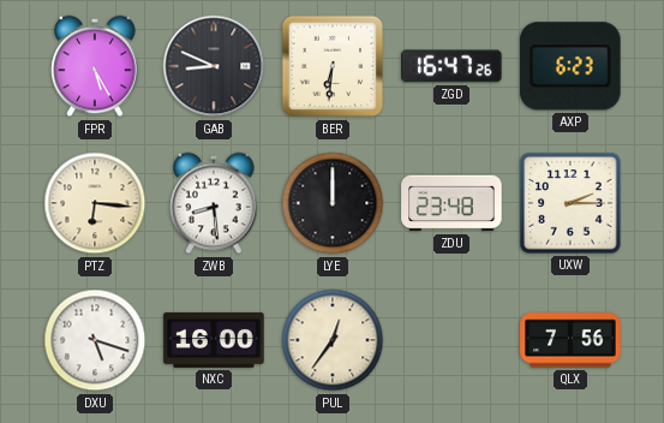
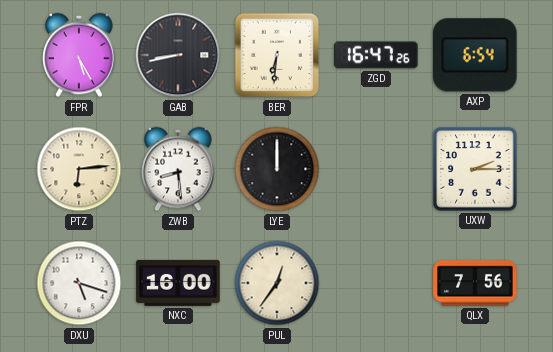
GAB: 8:49 -> 8:43 (178, 55)
AXP: 6:23 -> 6:54 (476, 55)
PTZ: 6:16 -> 6:14 (79, 169)
ZDU: 23:48 -> none (451, 203)
